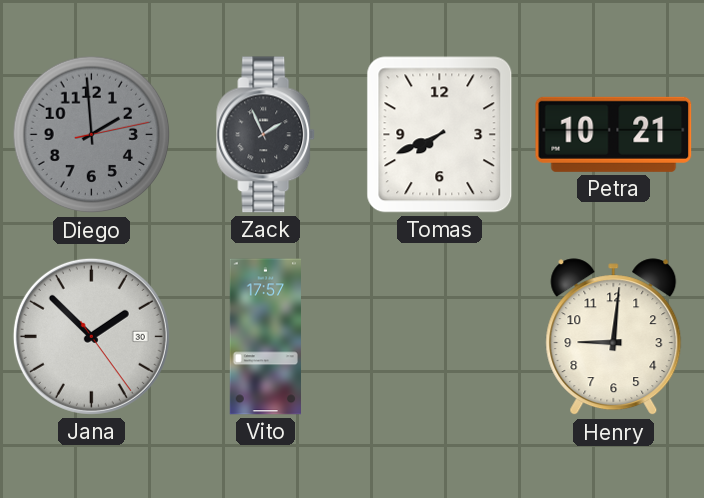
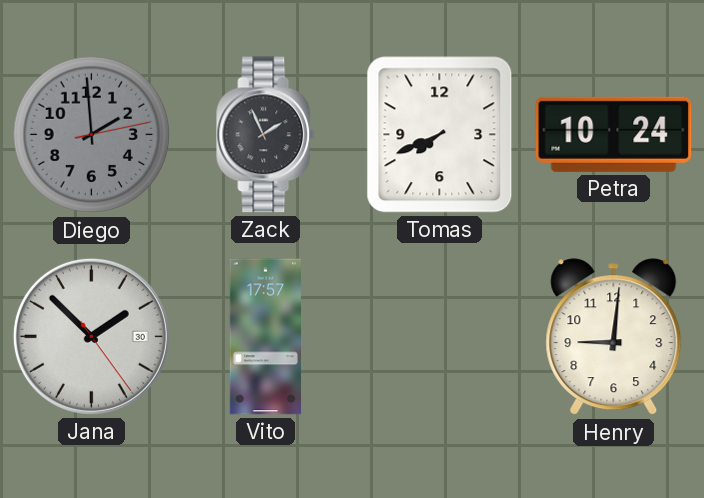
Petra: 10:21 -> 10:24 (614, 134)
